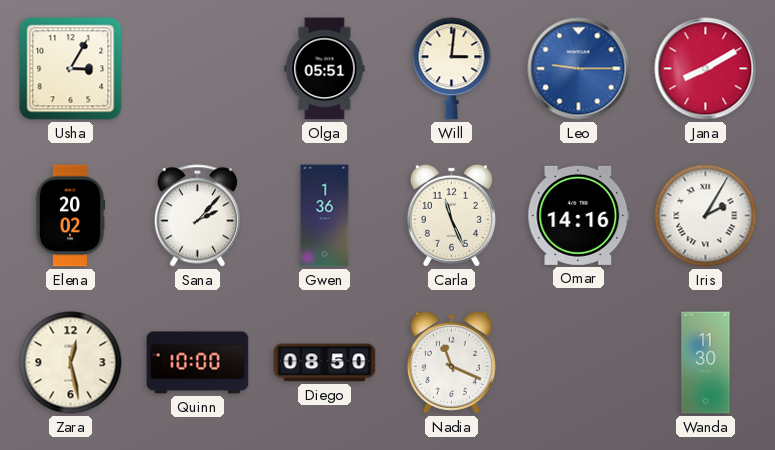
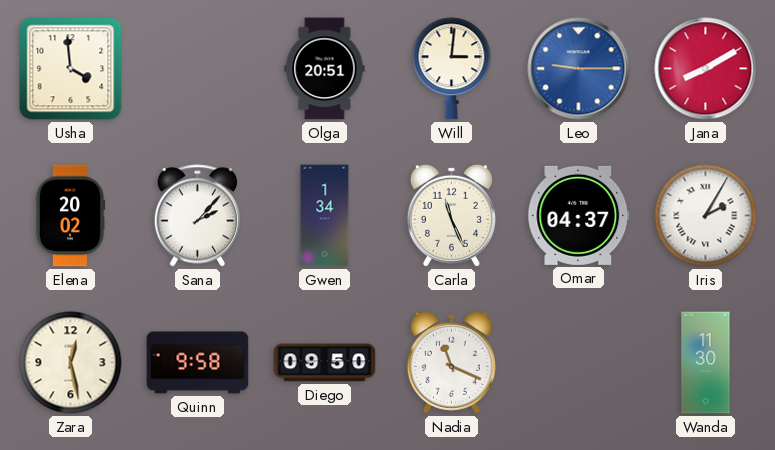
Usha: 3:05 -> 3:59 (71, 69)
Olga: 05:51 -> 20:51 (325, 69)
Gwen: 1:36 -> 1:34 (325, 216)
Omar: 14:16 -> 04:37 (579, 215)
Quinn: 10:00 -> 9:58 (198, 363)
Diego: 08:50 -> 09:50 (325, 363)
